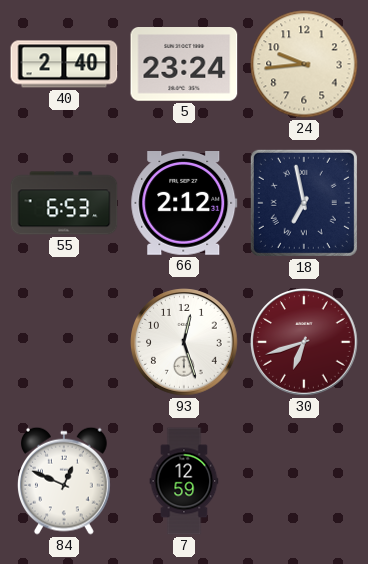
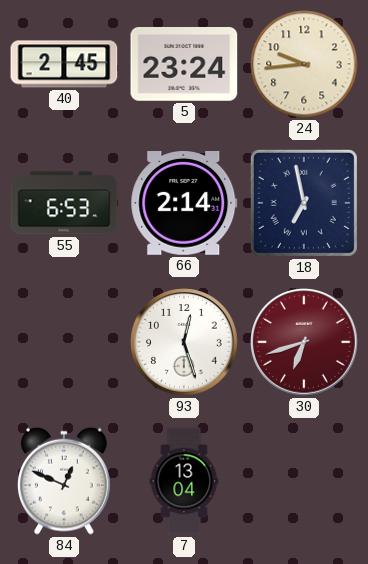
40: 2:40 -> 2:45 (64, 64)
66: 2:12 -> 2:14 (184, 204)
7: 12:59 -> 13:04 (184, 481)
